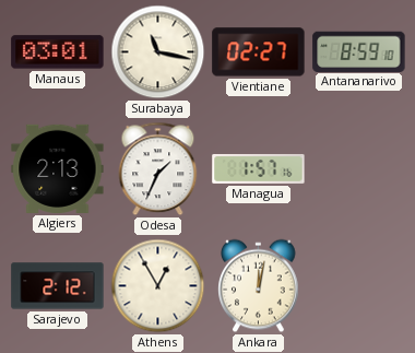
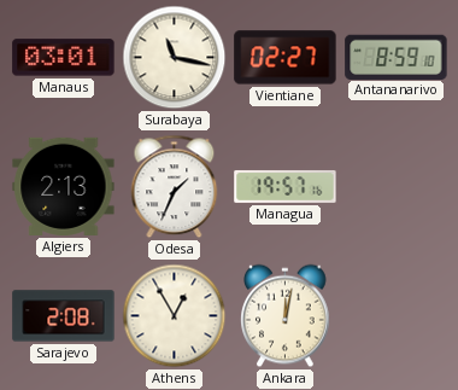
Managua: 1:57 -> 19:57 (286, 186)
Sarajevo: 2:12 -> 2:08 (64, 316)
